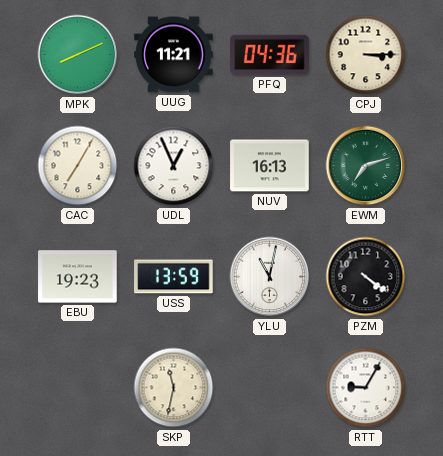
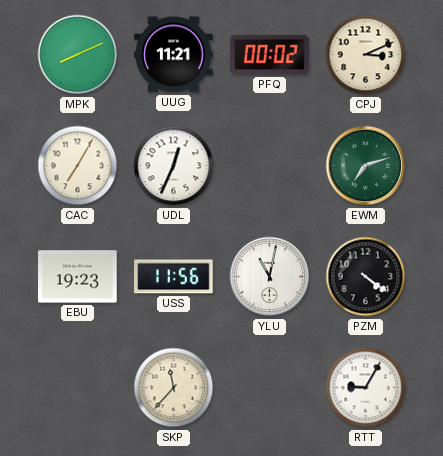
PFQ: 04:36 -> 00:02 (270, 55)
CPJ: 3:15 -> 3:11 (366, 55)
UDL: 12:56 -> 12:34 (174, 166)
NUV: 16:13 -> none (270, 166)
USS: 13:59 -> 11:56 (174, 277)
SKP: 11:32 -> 11:37 (174, 388)
